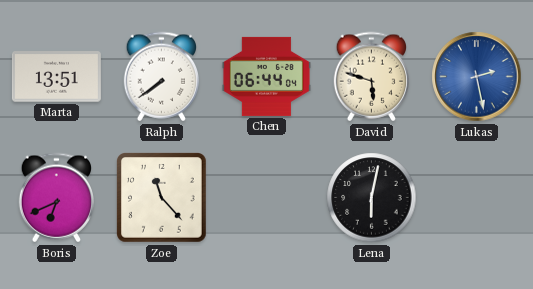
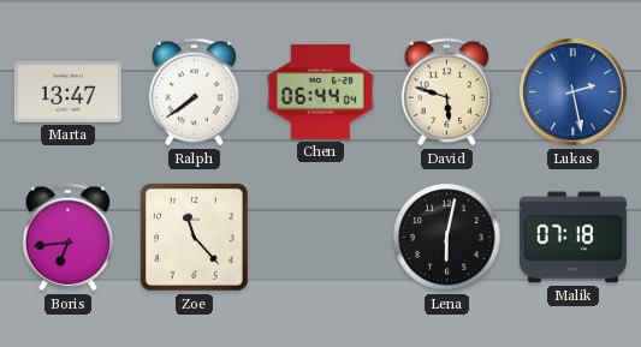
Marta: 13:51 -> 13:47 (67, 92)
Boris: 6:41 -> 6:44 (67, 238)
Malik: none -> 07:18 (572, 238)
